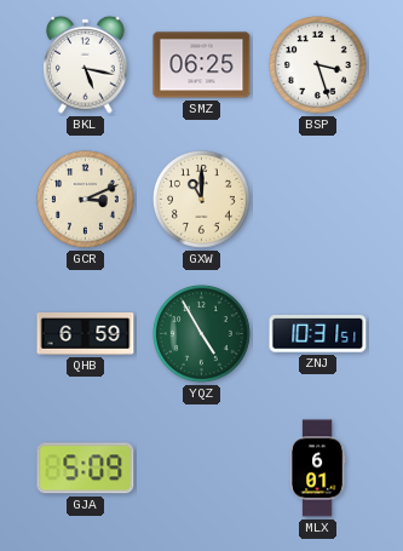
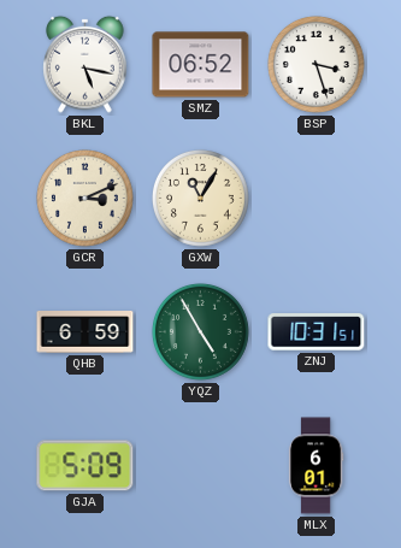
SMZ: 06:25 -> 06:52 (201, 65)
GXW: 11:00 -> 11:05 (201, 199)
